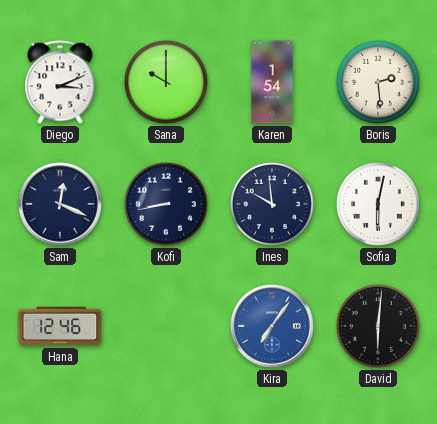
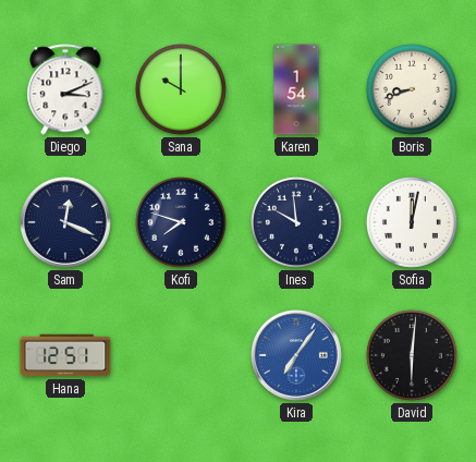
Boris: 2:29 -> 8:42 (412, 89)
Kofi: 8:43 -> 7:48 (181, 222)
Sofia: 6:02 -> 12:02 (412, 222)
Hana: 12:46 -> 12:51 (65, 355)
